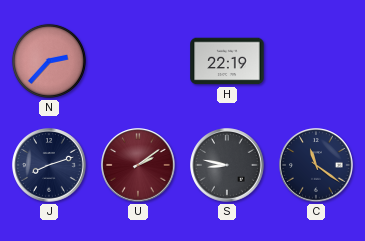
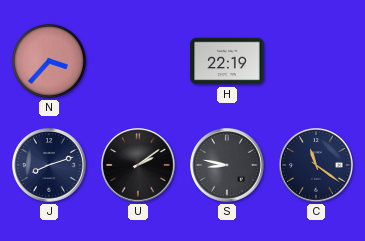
N: 2:37 -> 3:37 (49, 61)
U dial: burgundy -> black (138, 165)
